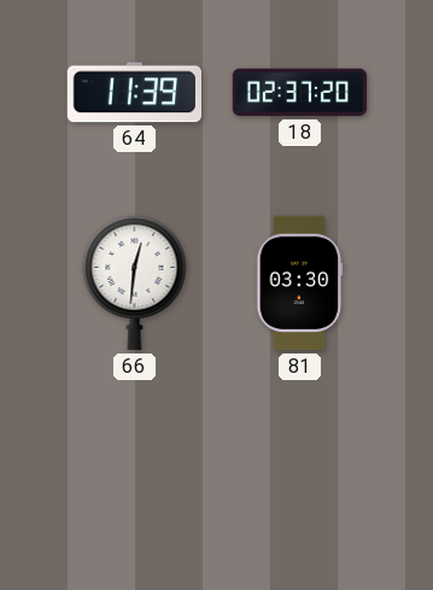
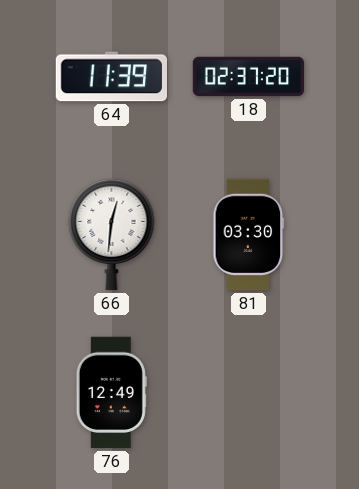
76: none -> 12:49 (111, 393)
